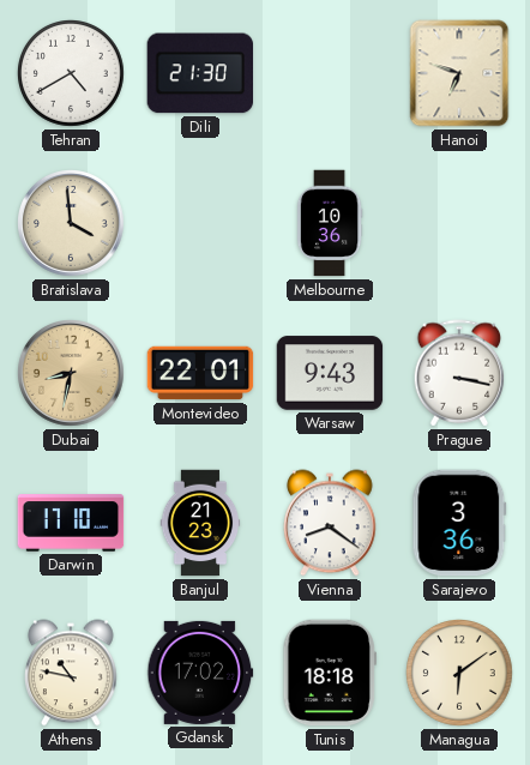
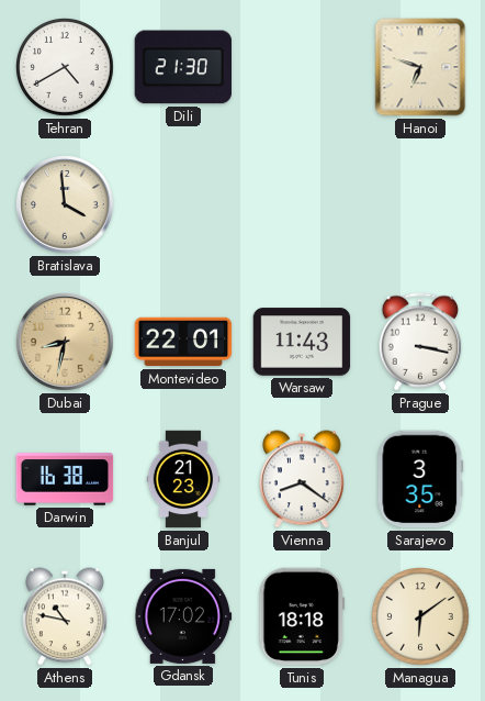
Melbourne: 10:36 -> none (330, 223)
Warsaw: 9:43 -> 11:43 (302, 342)
Darwin: 17:10 -> 16:38 (65, 479)
Sarajevo: 3:36 -> 3:35 (420, 479)
